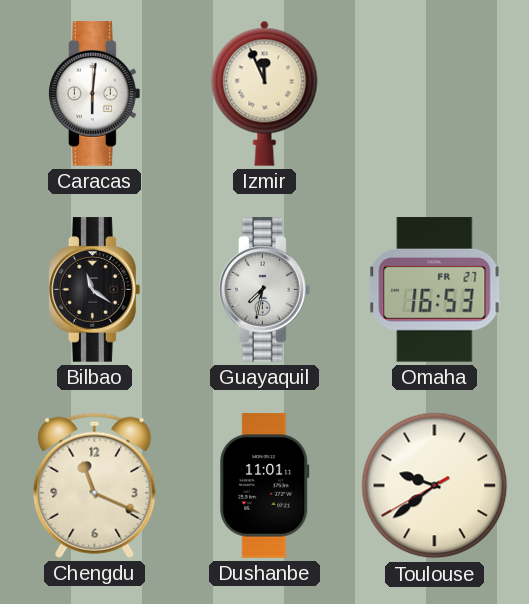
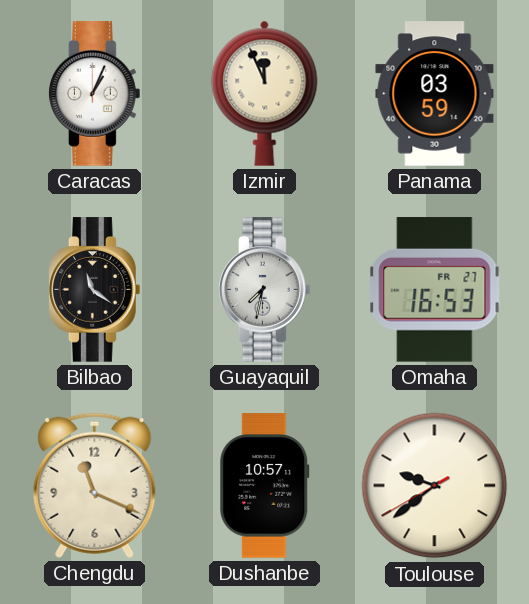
Caracas: 6:01 -> 1:04 (95, 94)
Panama: none -> 03:59 (435, 94)
Dushanbe: 11:01 -> 10:57 (265, 486)
